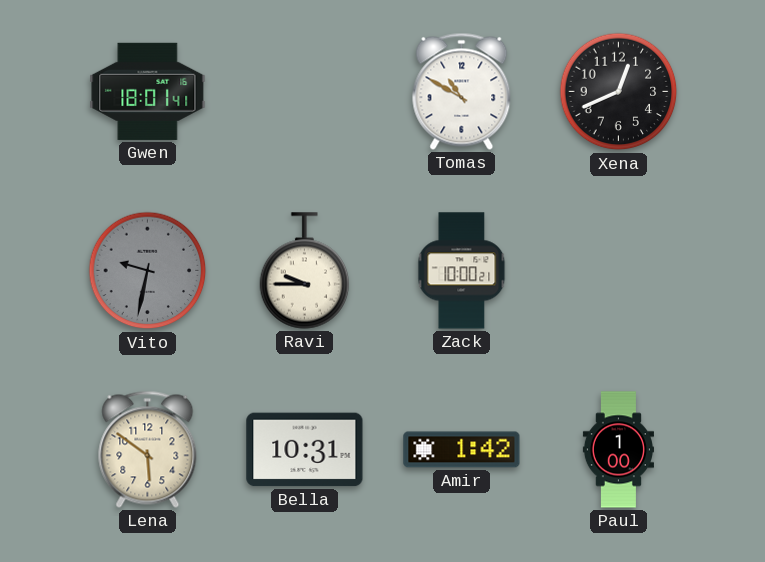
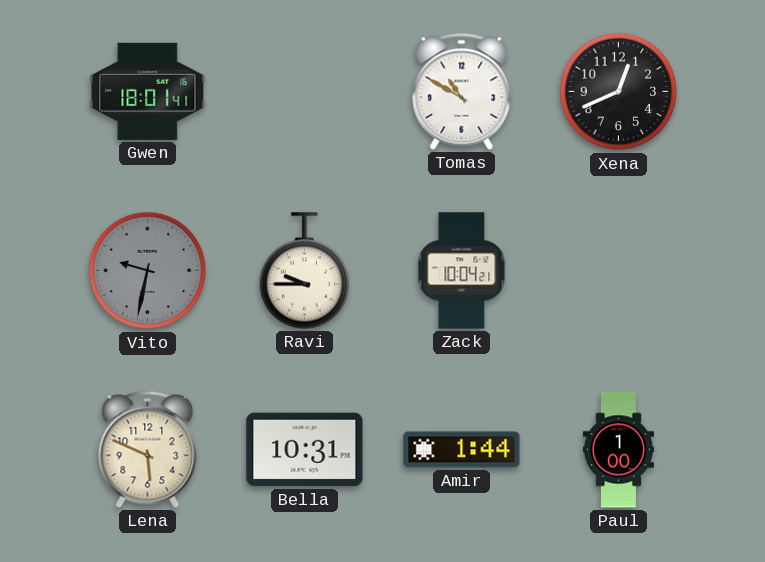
Zack: 10:00 -> 10:04 (462, 271)
Lena: 5:51 -> 5:49 (148, 449)
Amir: 1:42 -> 1:44 (462, 450)
